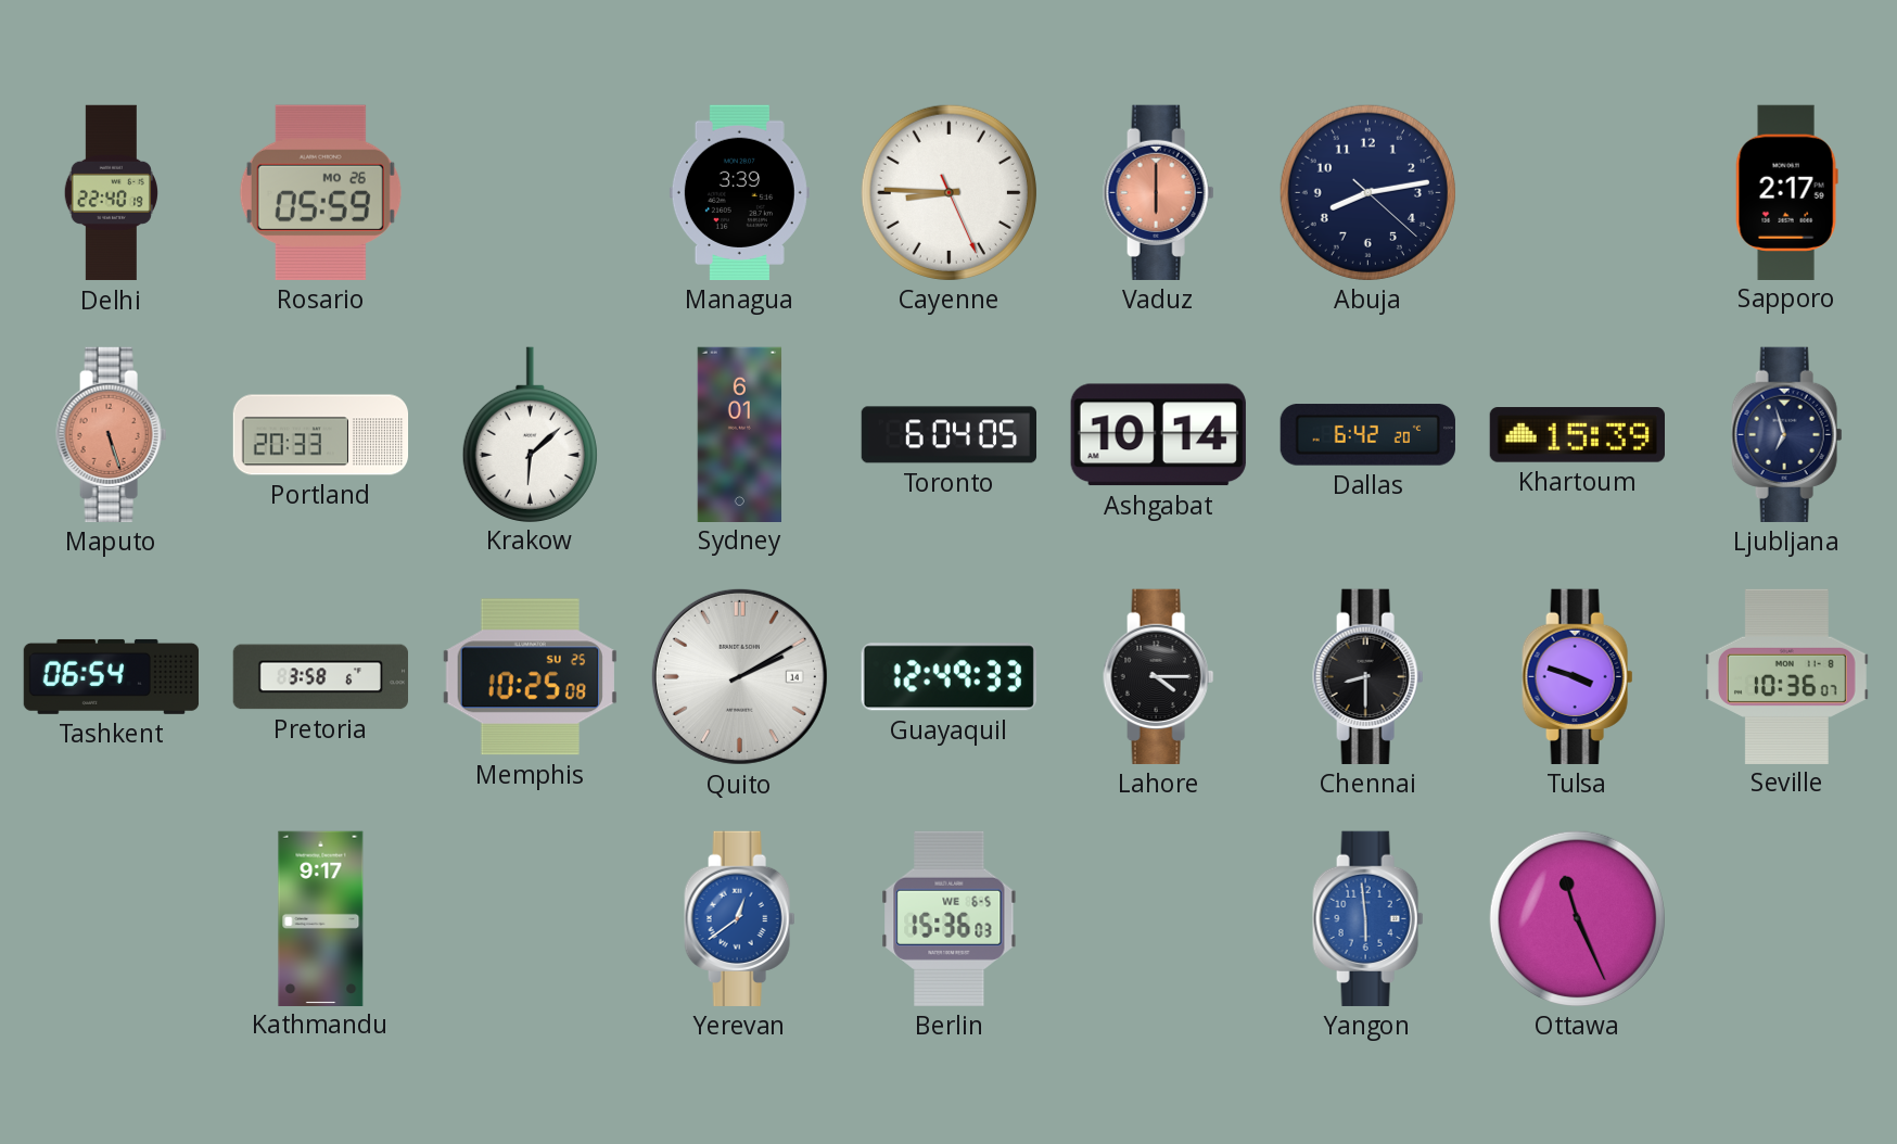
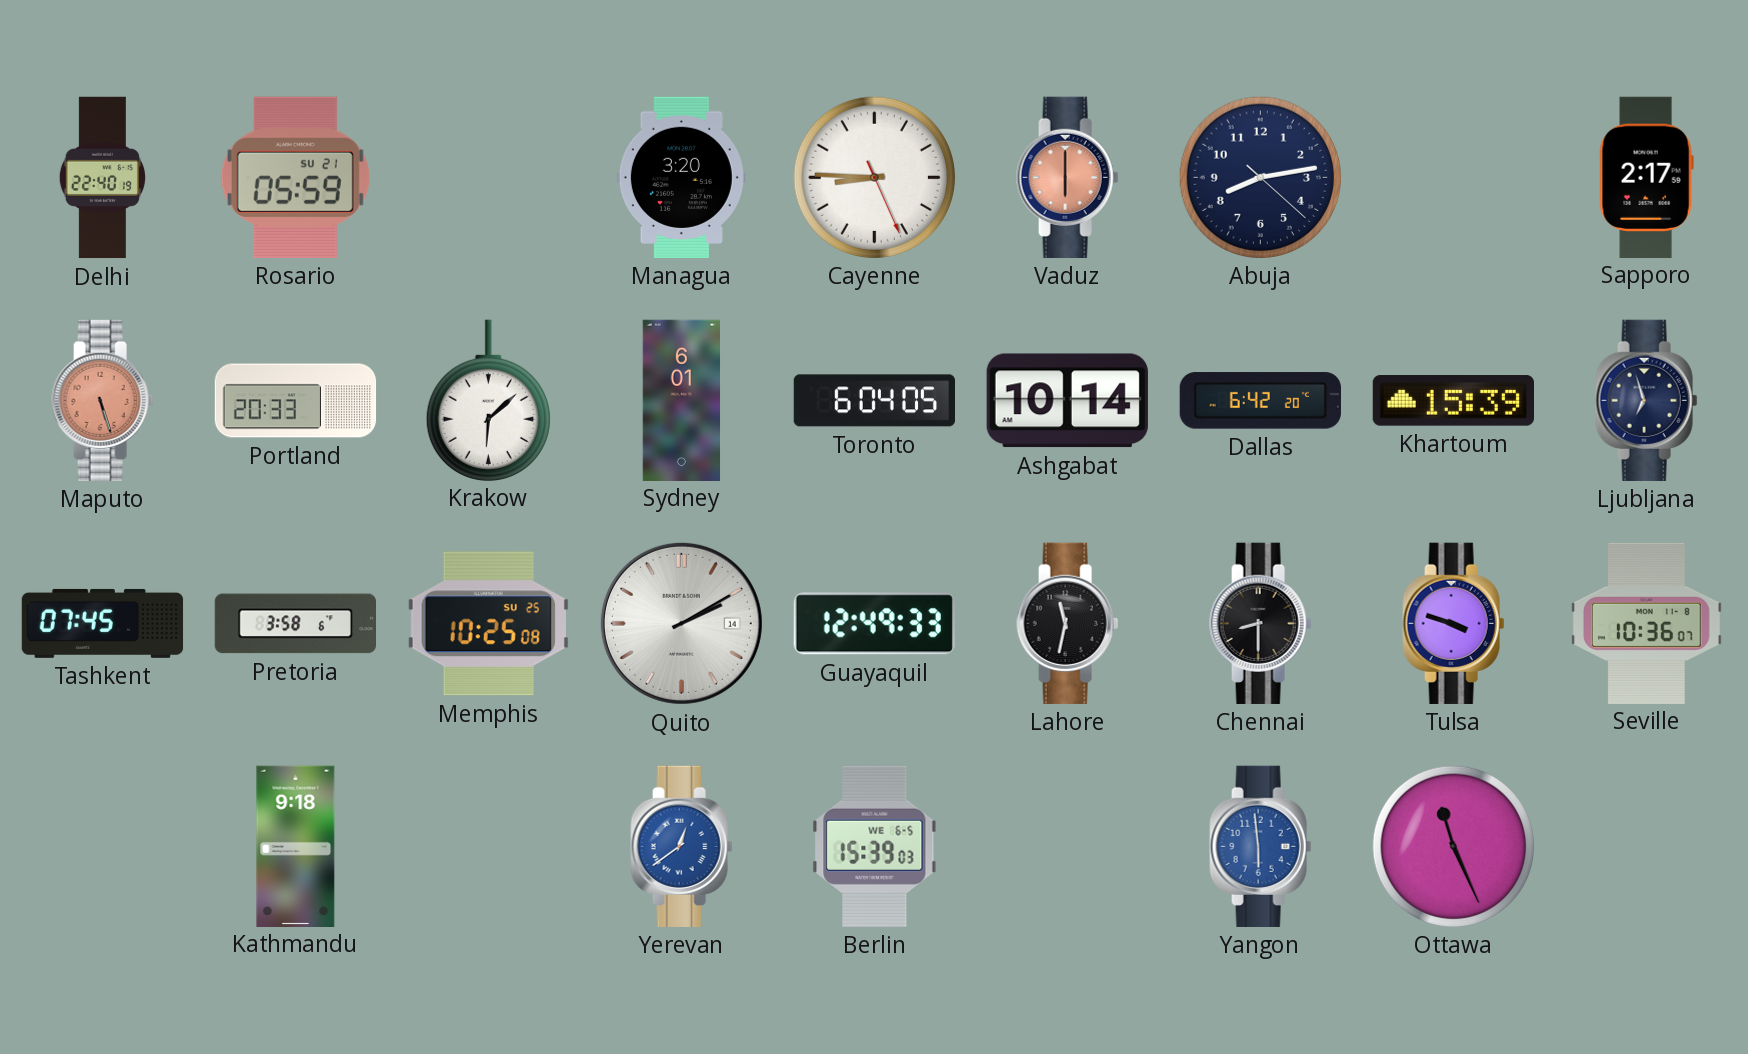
Rosario date: MO 26 -> SU 21 (295, 177)
Managua: 3:39 -> 3:20 (681, 177)
Tashkent: 06:54 -> 07:45 (103, 623)
Lahore: 4:15 -> 11:32 (1068, 623)
Kathmandu: 9:17 -> 9:18 (296, 846)
Berlin: 15:36 -> 15:39 (875, 846)
